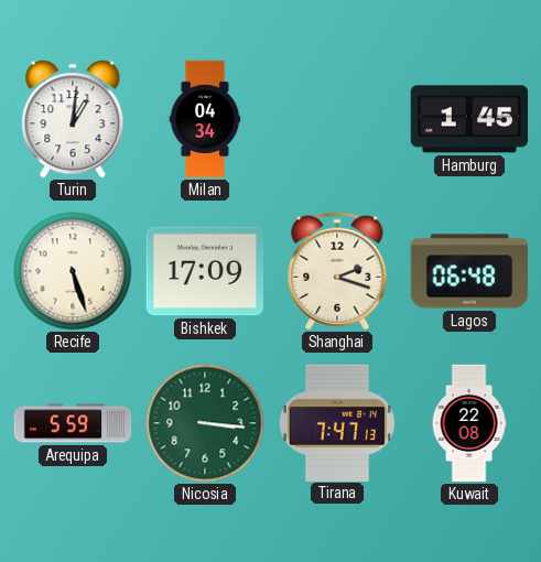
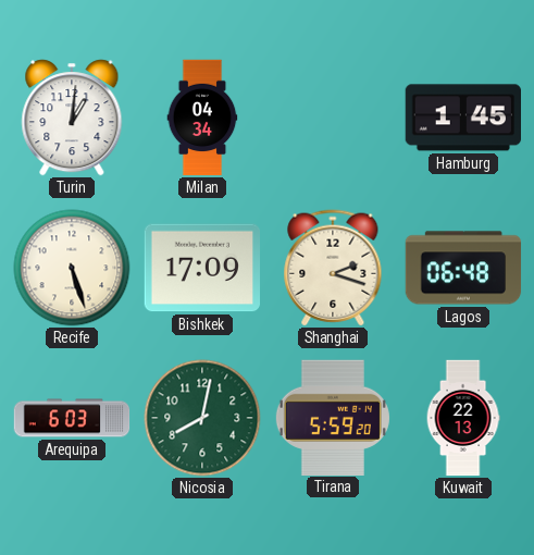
Arequipa: 5:59 -> 6:03 (72, 418)
Nicosia: 3:16 -> 8:02 (202, 418)
Tirana: 7:47 -> 5:59 (333, 417)
Kuwait: 22:08 -> 22:13 (463, 418)
